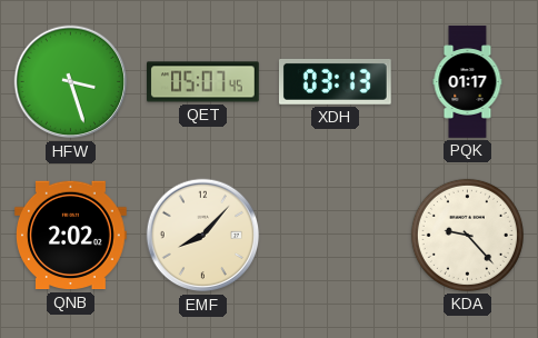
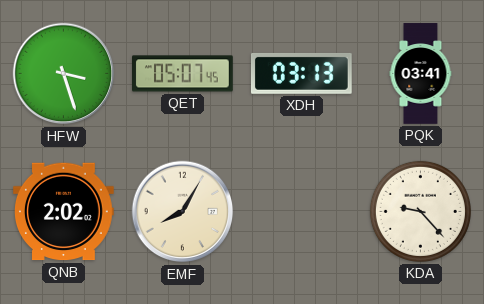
PQK: 01:17 -> 03:41 (421, 74)
EMF: 8:07 -> 8:05 (183, 212)
